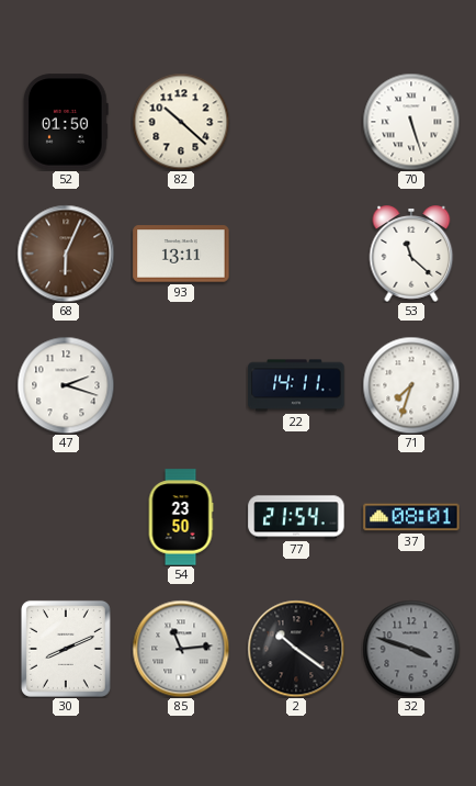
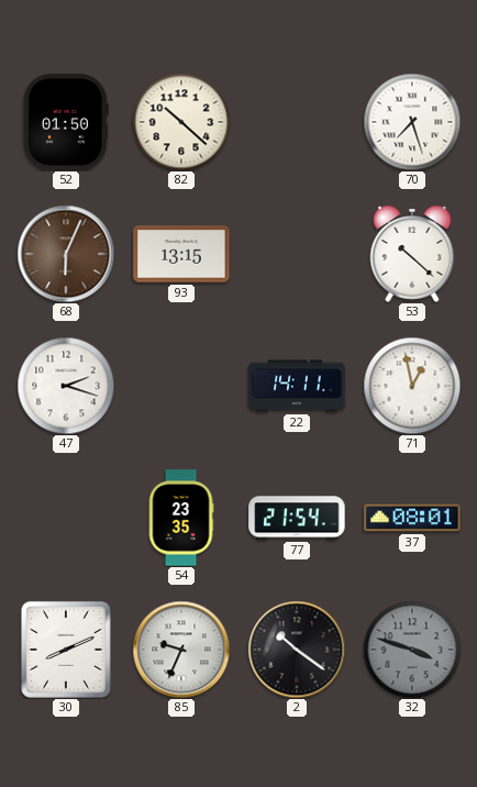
70: 5:27 -> 7:27 (412, 122)
93: 13:11 -> 13:15 (181, 254)
53: 11:22 -> 10:22 (412, 254)
71: 7:33 -> 12:58 (412, 386)
54: 23:50 -> 23:35 (181, 518)
85: 11:14 -> 9:34 (181, 650)
